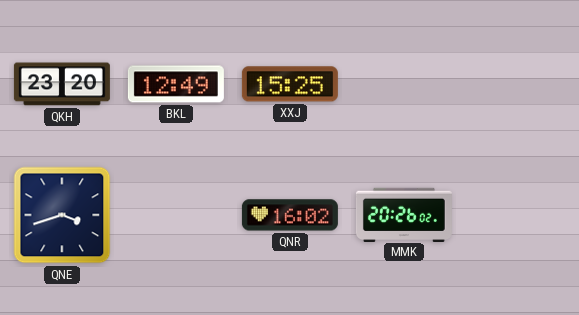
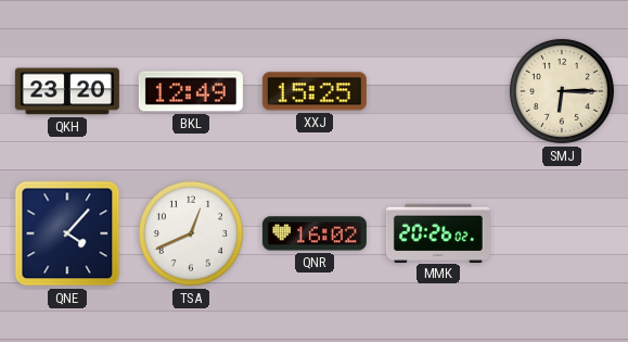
SMJ: none -> 6:15 (562, 91)
QNE: 3:42 -> 4:07 (67, 233)
TSA: none -> 12:41 (191, 233)
